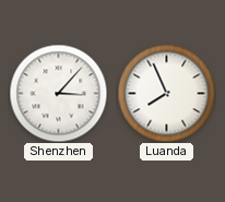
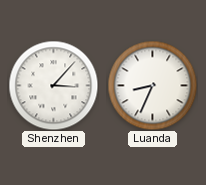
Luanda: 7:56 -> 8:34 (152, 85)
